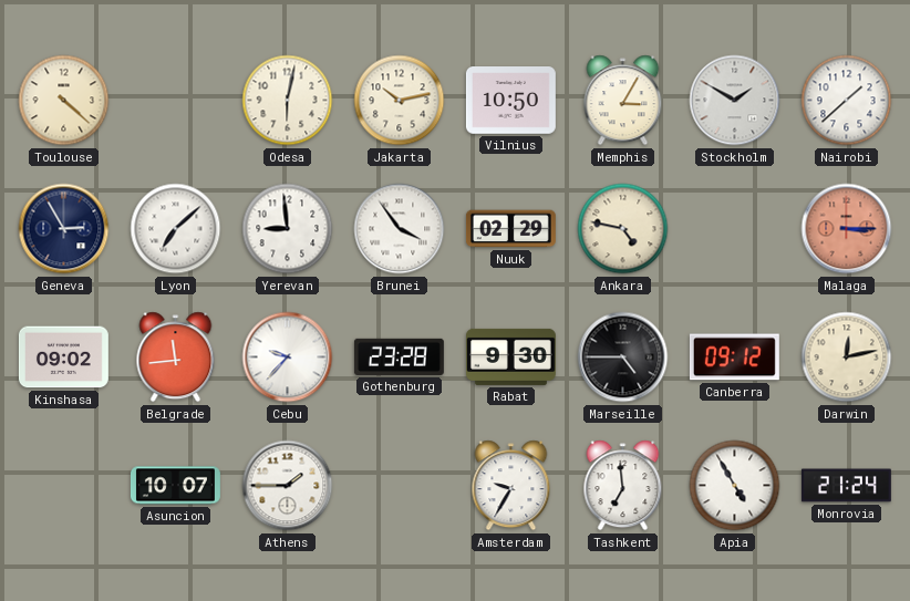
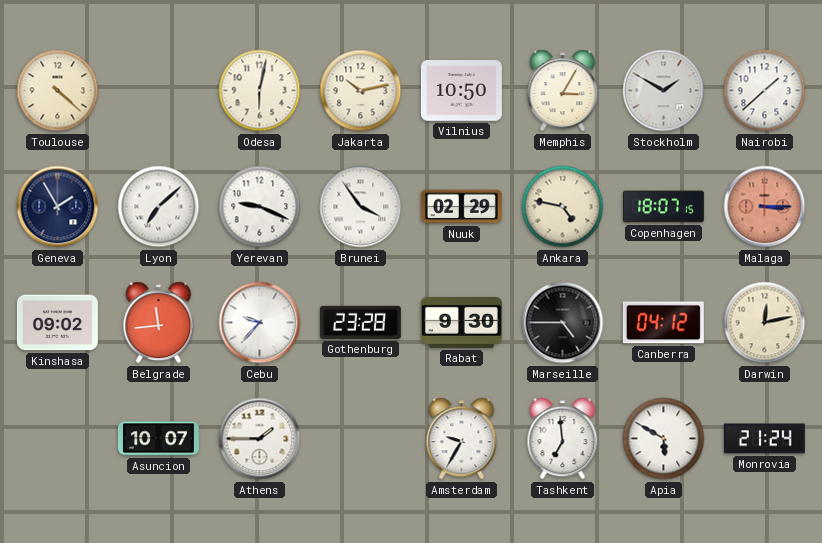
Geneva: 2:55 -> 1:55 (58, 207)
Yerevan: 8:59 -> 9:19 (260, 207)
Copenhagen: none -> 18:07 (663, 207)
Canberra: 09:12 -> 04:12 (663, 323)
Apia: 4:55 -> 5:50 (664, 439)
